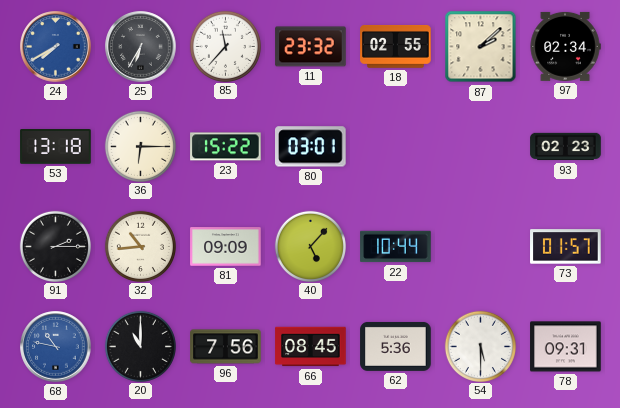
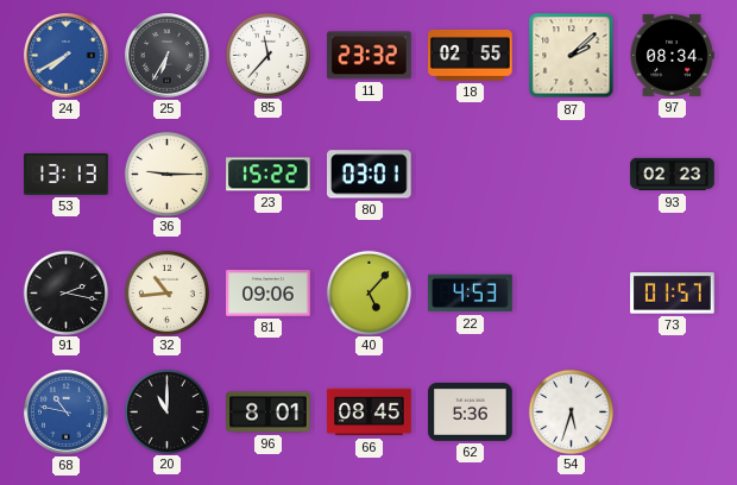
97: 02:34 -> 08:34 (672, 55)
53: 13:18 -> 13:13 (67, 175)
36: 6:15 -> 9:15 (166, 174)
91: 2:15 -> 2:17 (65, 292)
81: 09:09 -> 09:06 (269, 294)
22: 10:44 -> 4:53 (471, 294)
96: 7:56 -> 8:01 (269, 412)
54: 5:30 -> 5:33 (571, 411)
78: 09:31 -> none (566, 347)
